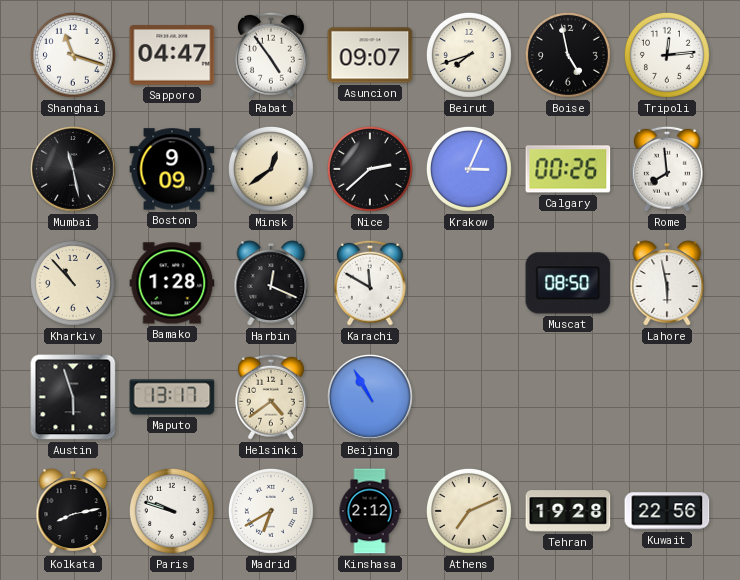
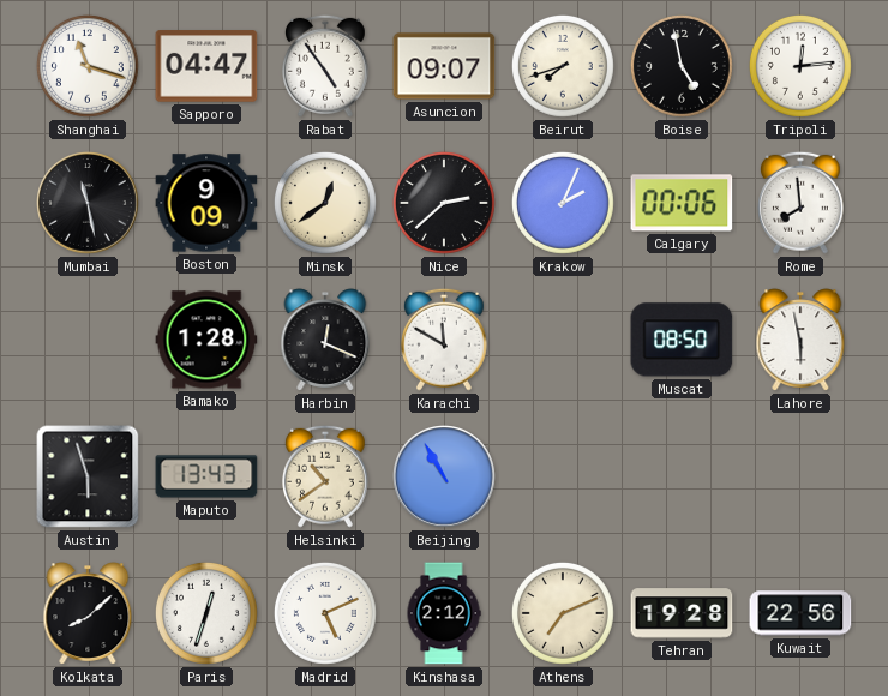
Krakow: 3:04 -> 2:04 (563, 203)
Calgary: 00:26 -> 00:06 (682, 203)
Kharkiv: 10:53 -> none (73, 283)
Maputo: 13:17 -> 13:43 (206, 476)
Helsinki: 4:39 -> 10:39 (325, 476)
Kolkata: 8:13 -> 8:08 (88, 613)
Paris: 9:48 -> 12:33 (206, 613)
Madrid: 6:40 -> 5:11 (325, 613)
